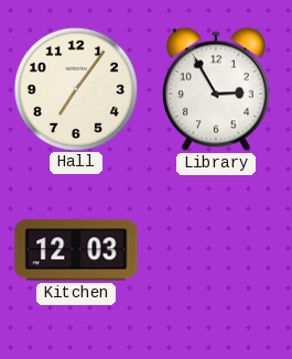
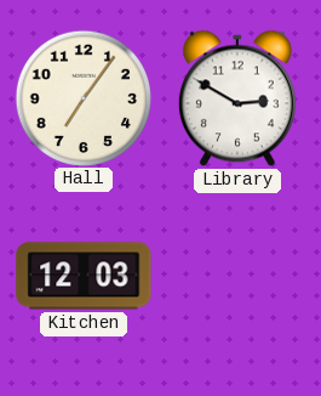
Library: 2:55 -> 2:50 (237, 98)
